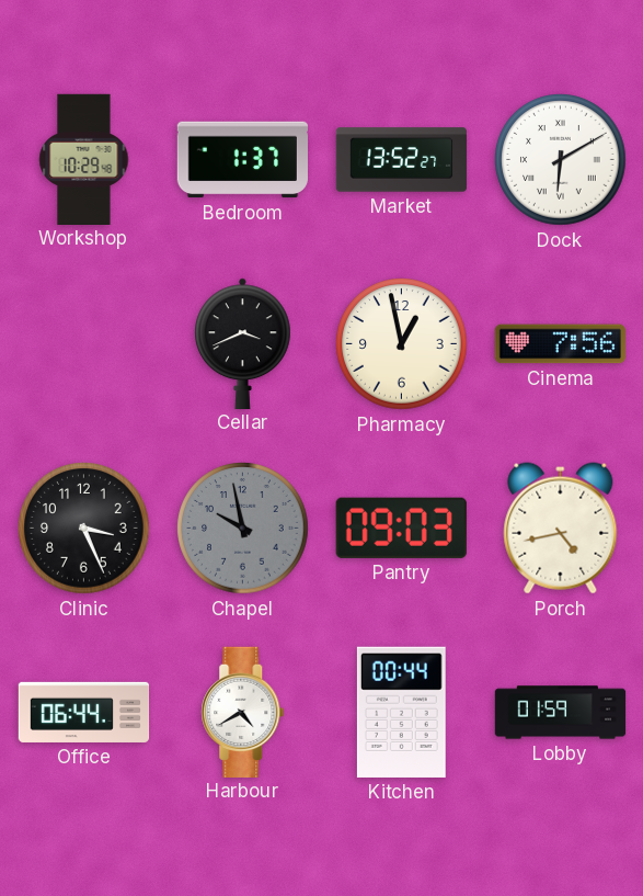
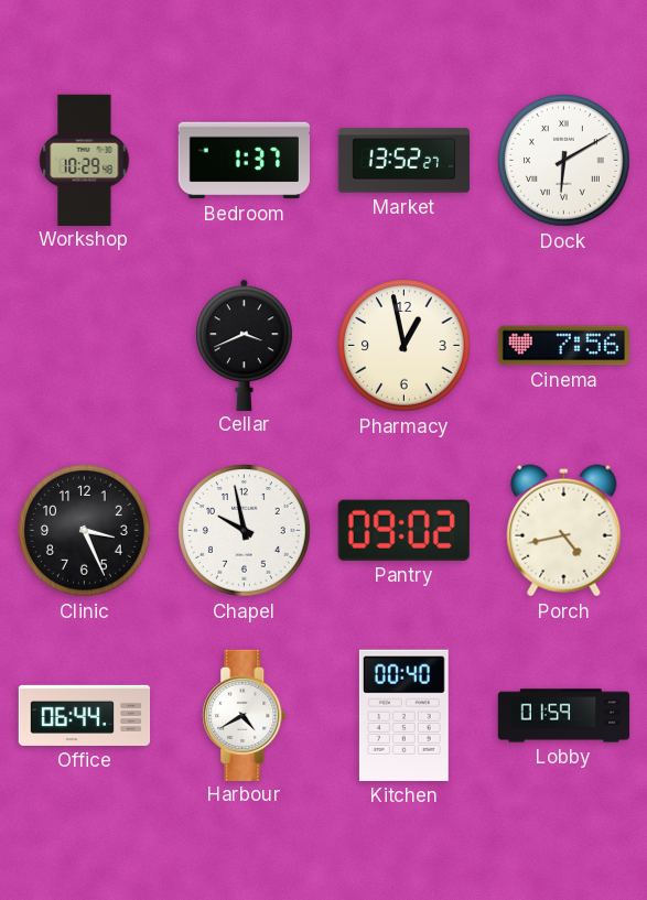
Chapel dial: grey -> white (245, 531)
Pantry: 09:03 -> 09:02 (403, 530)
Kitchen: 00:44 -> 00:40 (403, 715)
